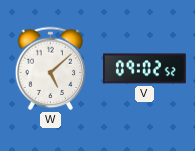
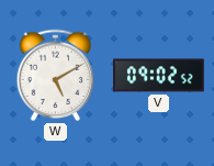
W: 5:08 -> 5:10 (56, 76)
